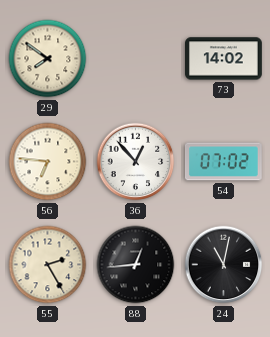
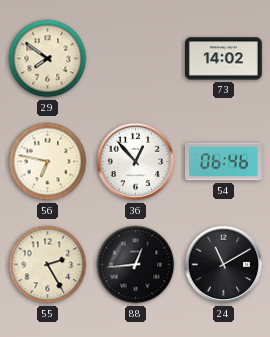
56: 6:46 -> 6:47 (48, 162)
54: 07:02 -> 06:46 (223, 162)
24: 11:02 -> 11:10 (224, 265)
